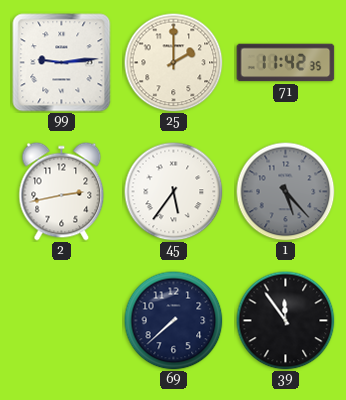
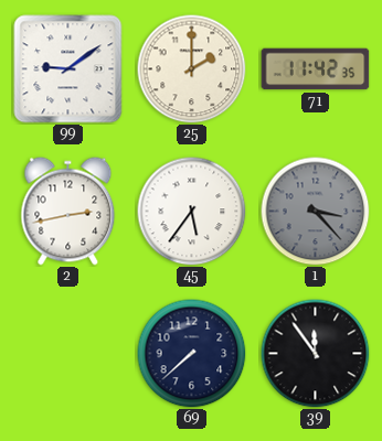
99: 9:14 -> 9:09 (68, 69)
1: 5:23 -> 3:23 (316, 212)
